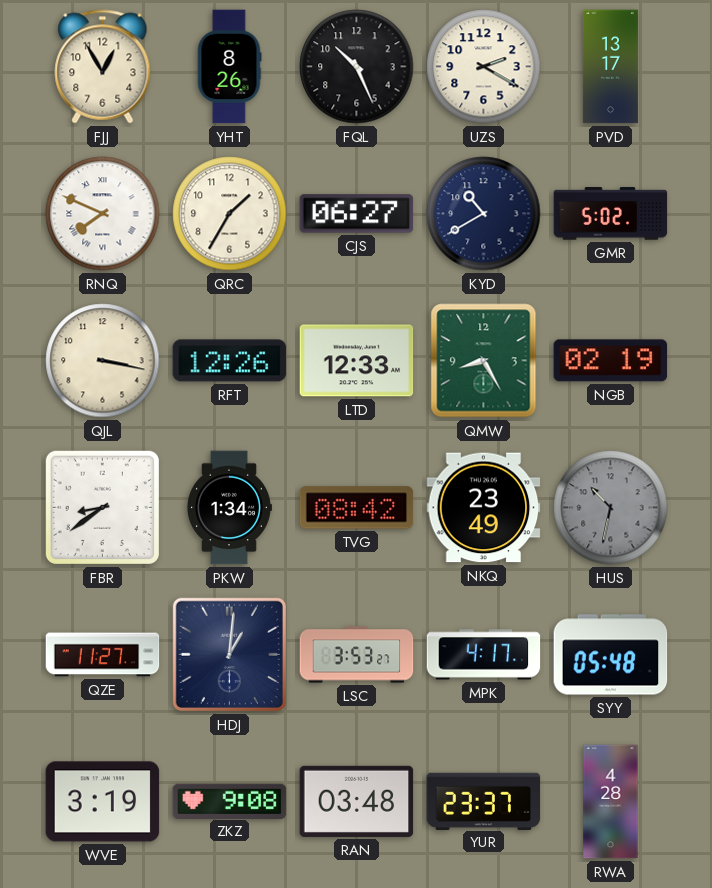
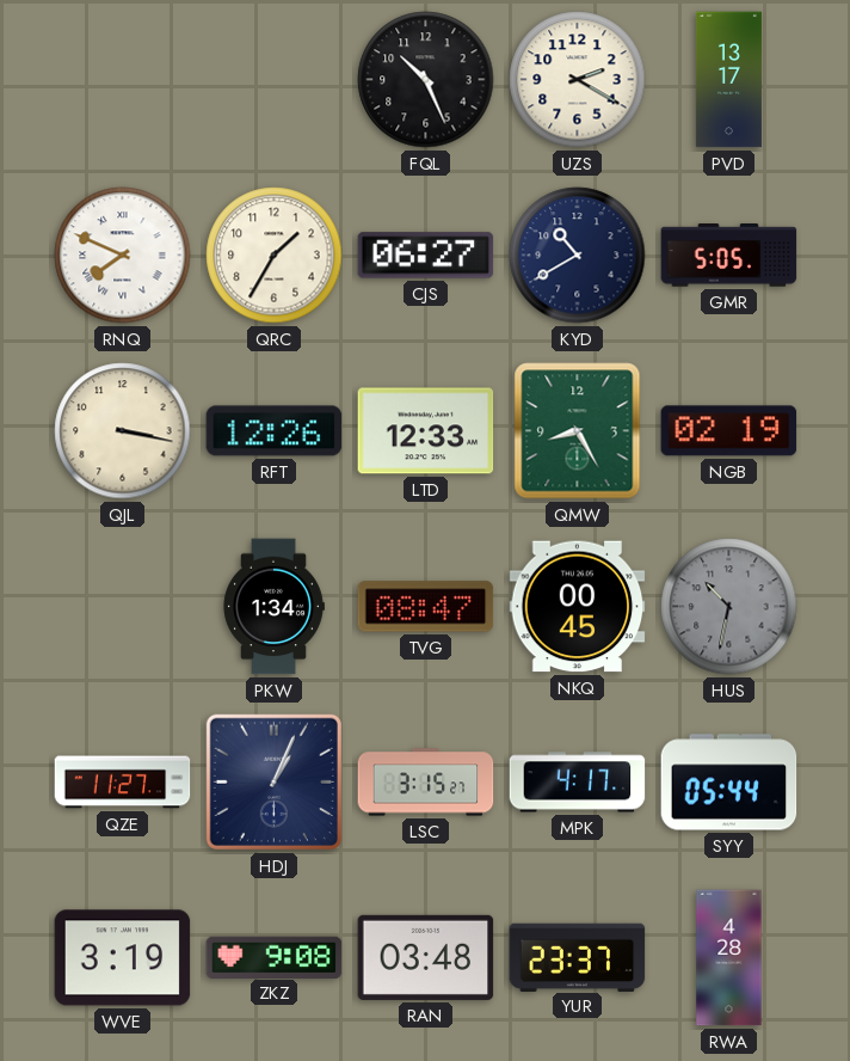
FJJ: 12:55 -> none (103, 67)
YHT: 8:26 -> none (229, 67)
GMR: 5:02 -> 5:05 (729, 256)
FBR: 8:39 -> none (102, 507)
TVG: 08:42 -> 08:47 (426, 607)
NKQ: 23:49 -> 00:45 (578, 607)
HDJ: 1:01 -> 1:04 (273, 781)
LSC: 3:53 -> 3:15 (426, 783)
SYY: 05:48 -> 05:44 (729, 783)
